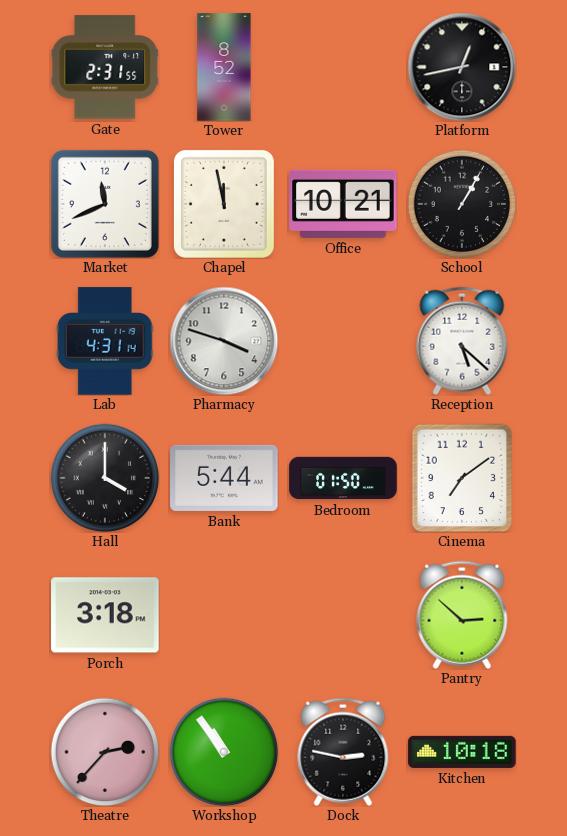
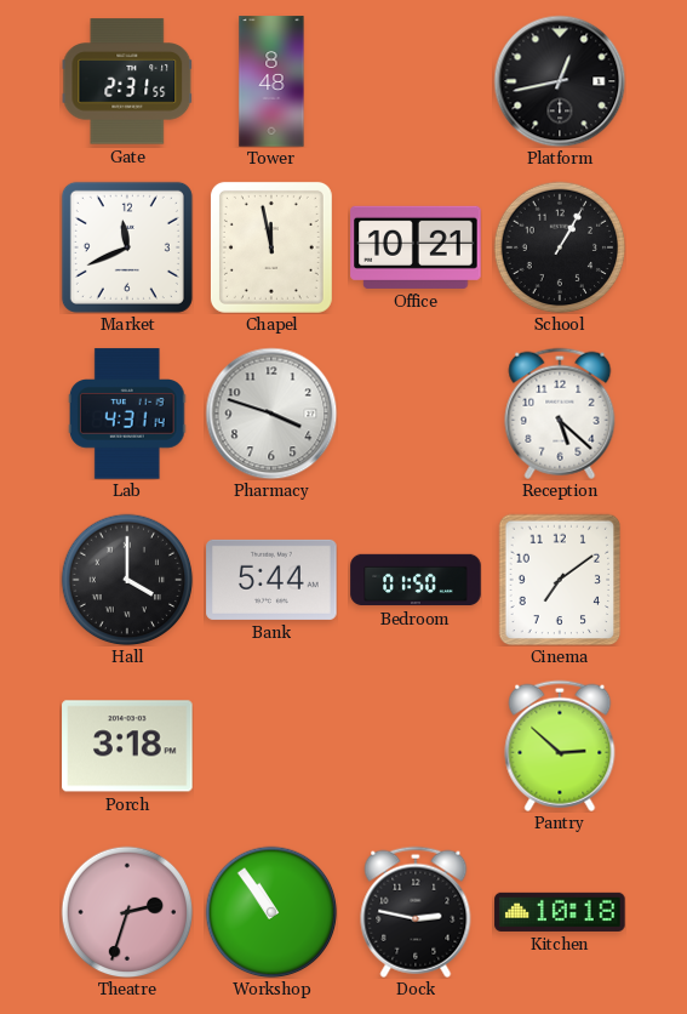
Tower: 8:52 -> 8:48 (271, 81)
Theatre: 2:37 -> 2:33 (127, 912)
